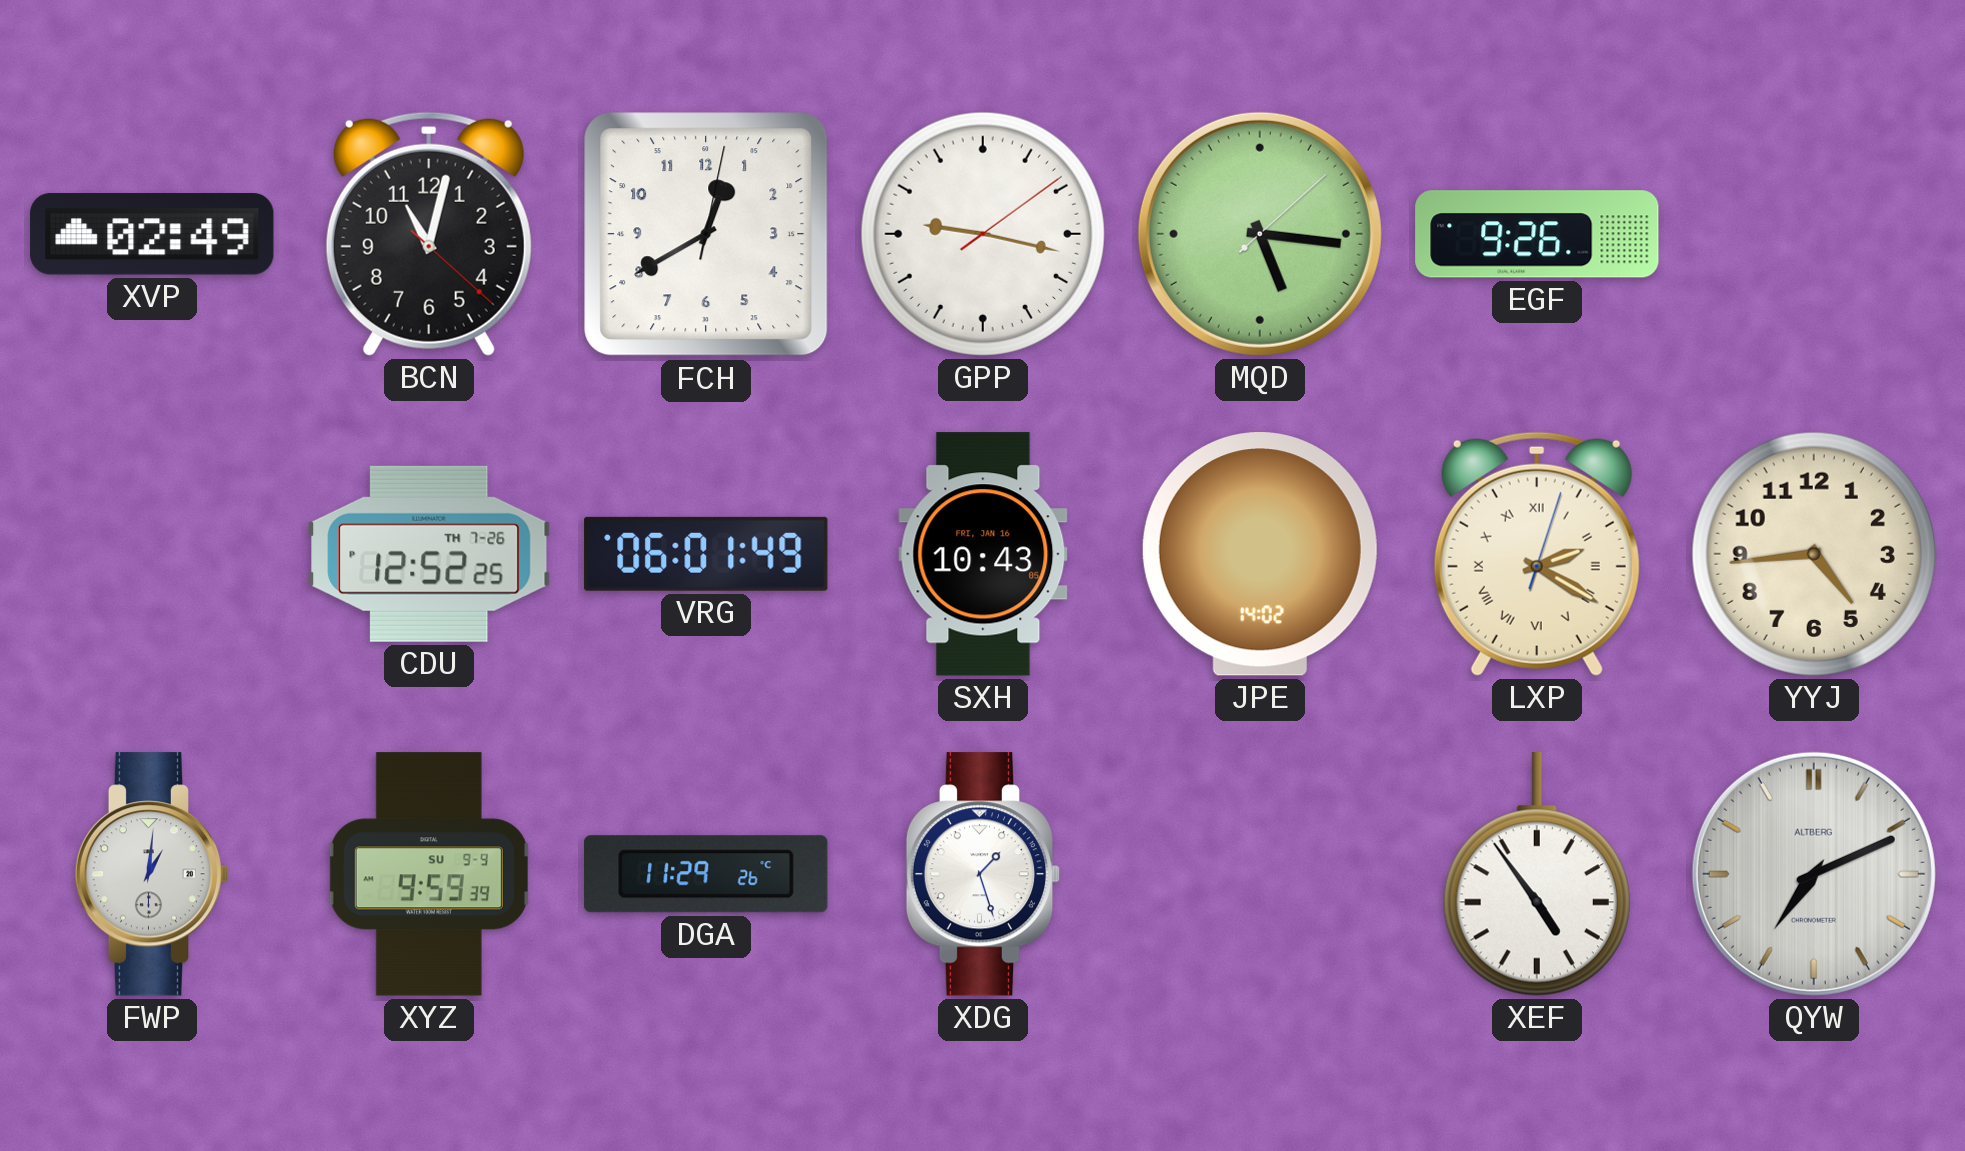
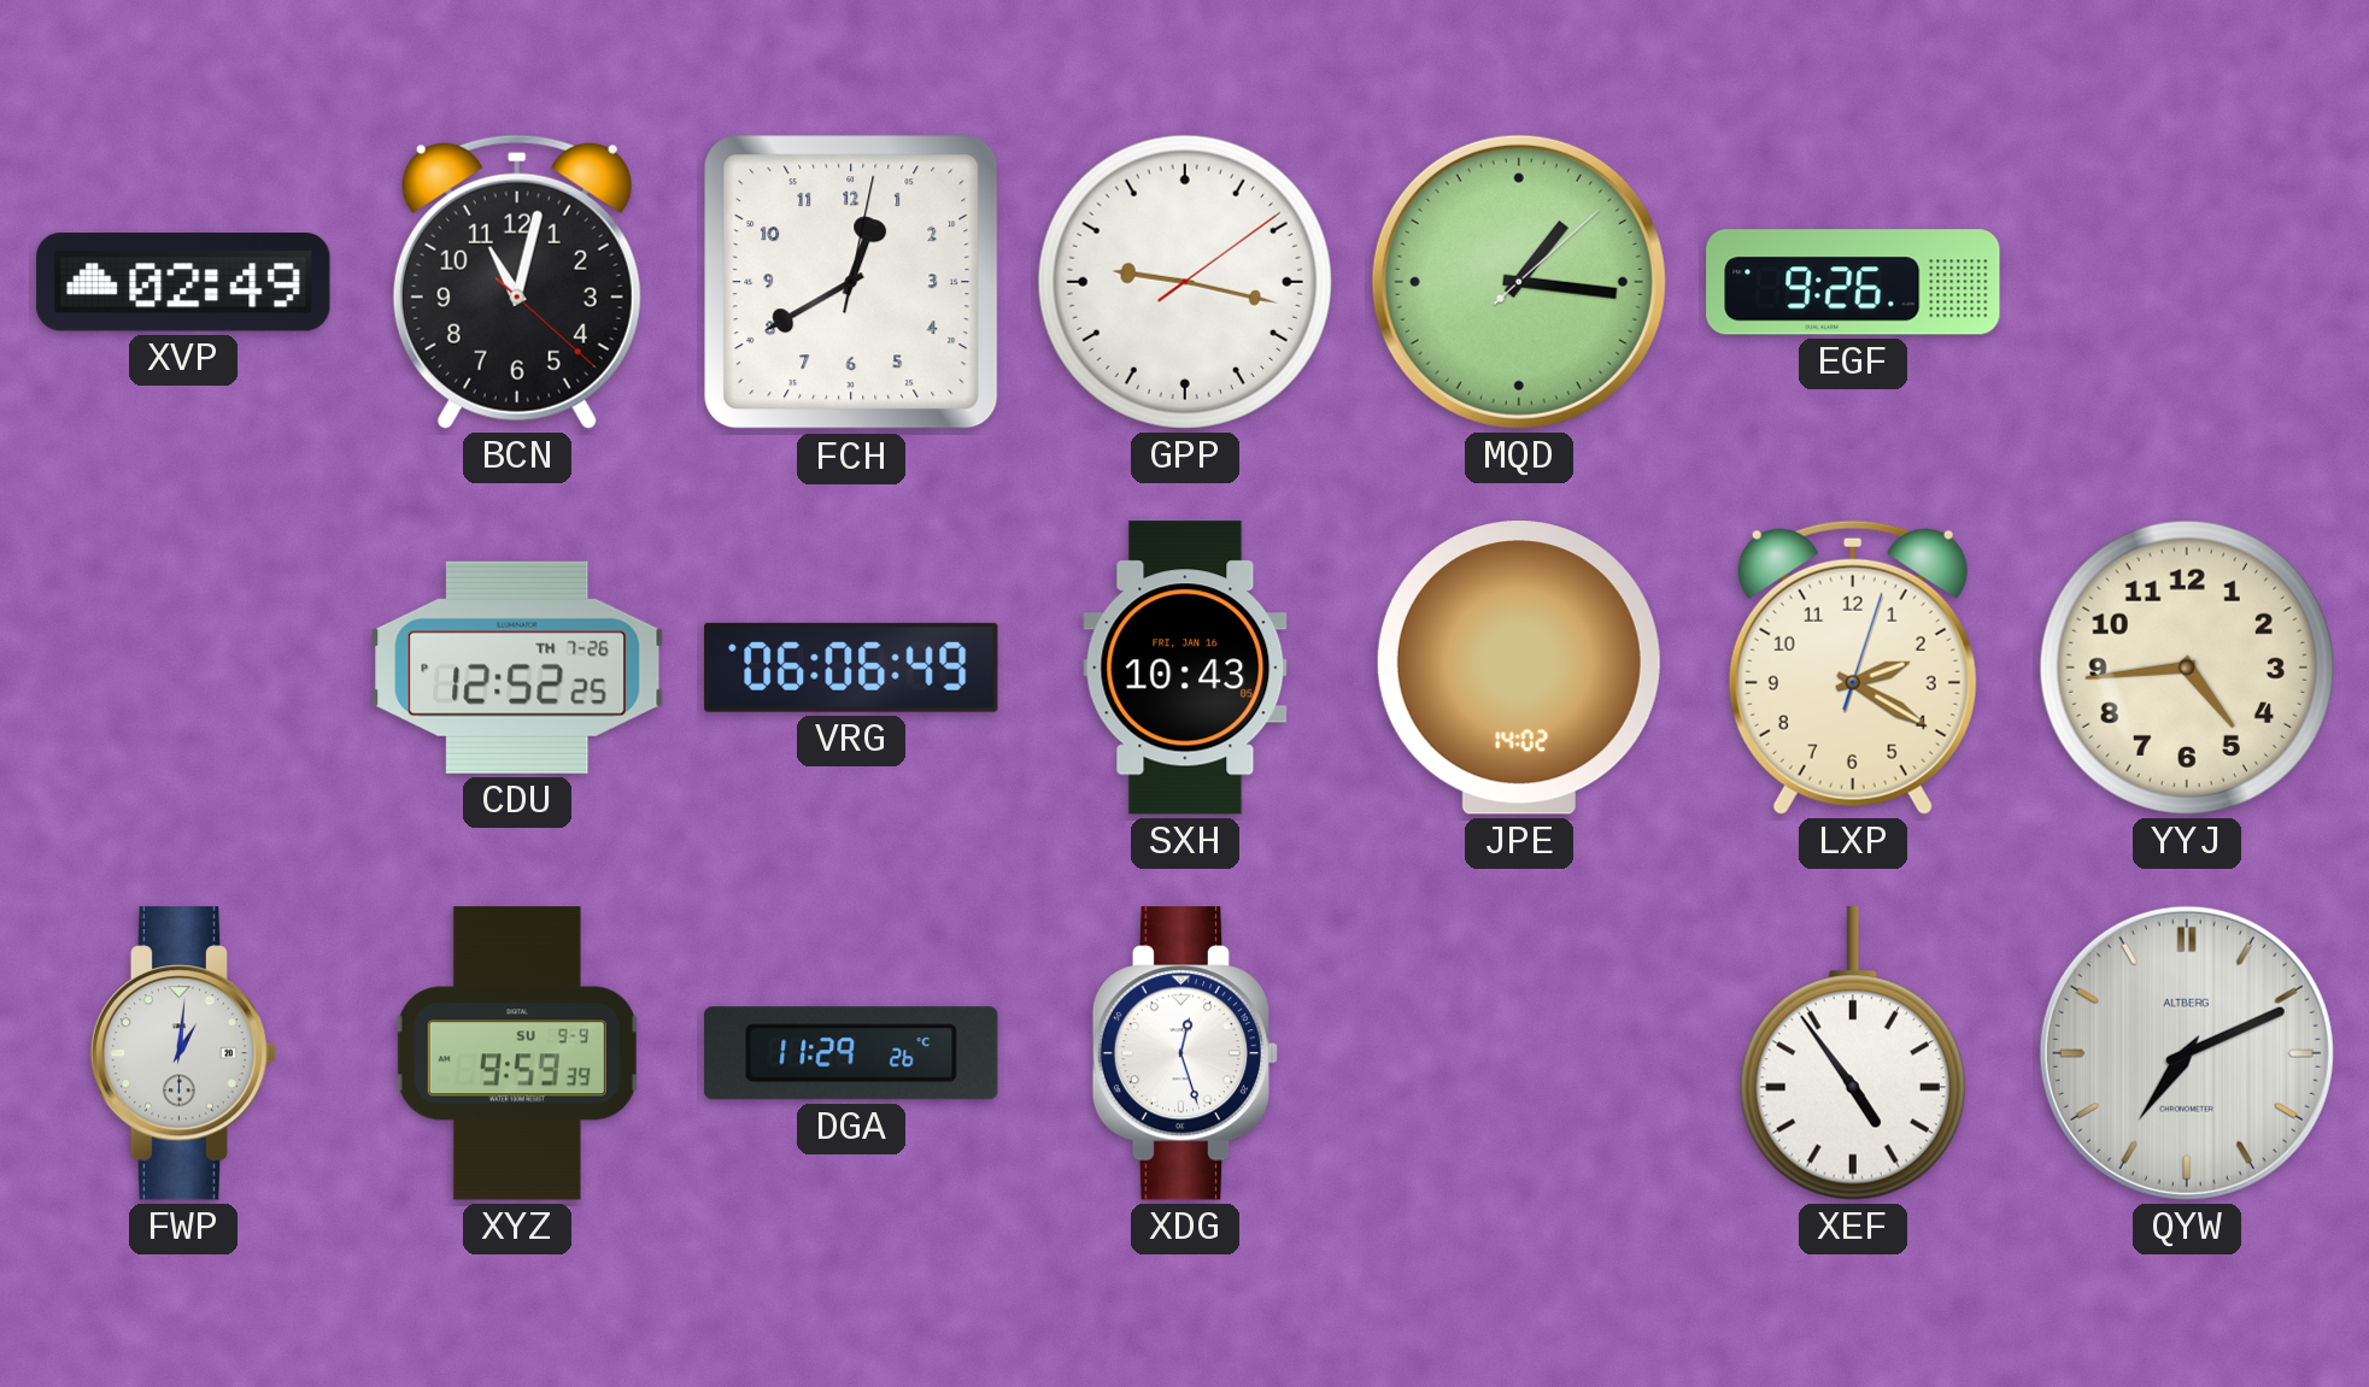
MQD: 5:16 -> 1:16 (1519, 282)
VRG: 06:01 -> 06:06 (851, 668)
LXP numerals: Roman -> Arabic (1853, 668)
XDG: 1:27 -> 12:27 (1185, 1053)
